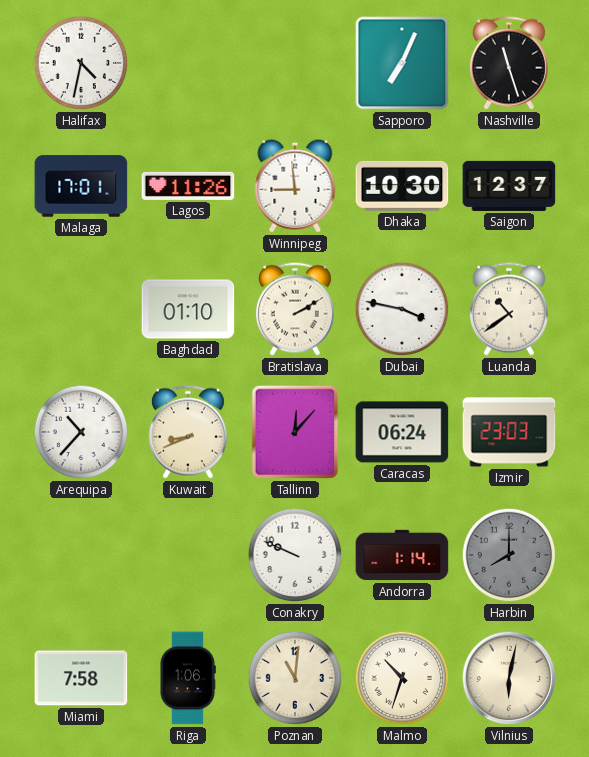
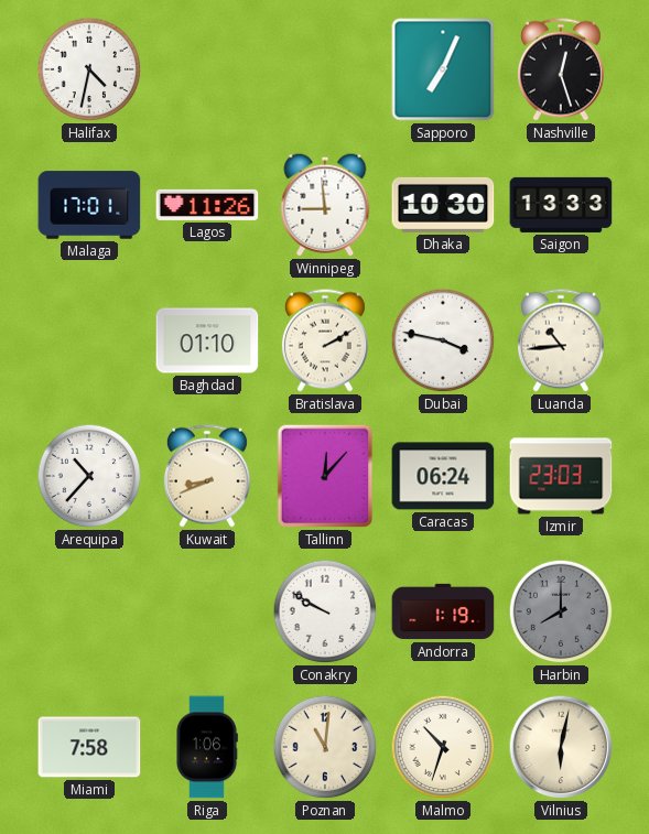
Nashville: 11:27 -> 12:27 (561, 69)
Saigon: 12:37 -> 13:33 (561, 205)
Luanda: 10:39 -> 10:44 (561, 340)
Conakry: 9:49 -> 9:50 (325, 611)
Andorra: 1:14 -> 1:19 (443, 611)
